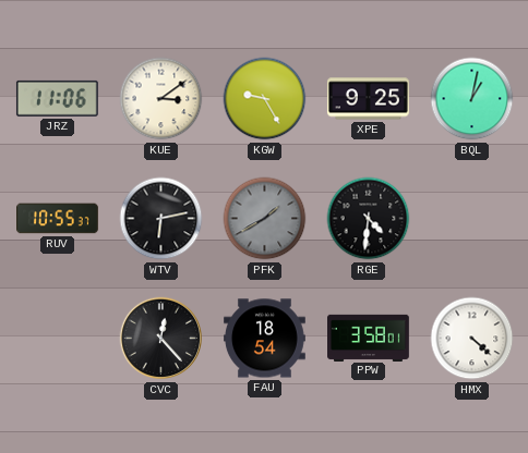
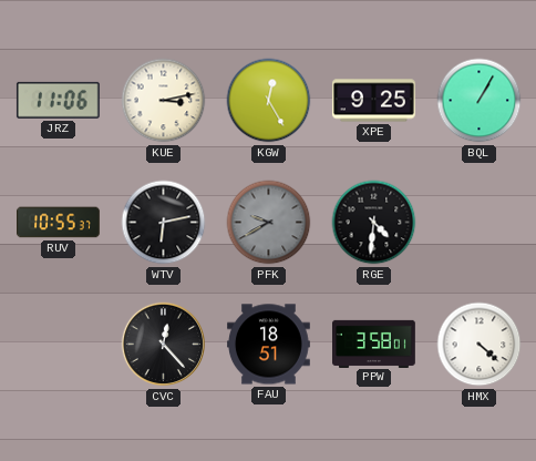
KUE: 3:09 -> 3:13 (164, 101)
KGW: 9:25 -> 12:25 (269, 101)
BQL: 1:02 -> 1:05 (480, 101)
PFK: 1:40 -> 9:40 (269, 223)
FAU: 18:54 -> 18:51 (269, 345)
